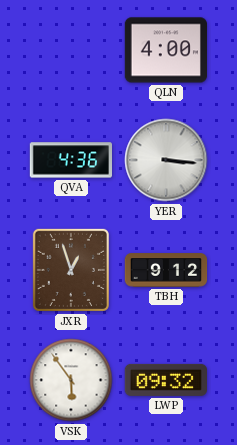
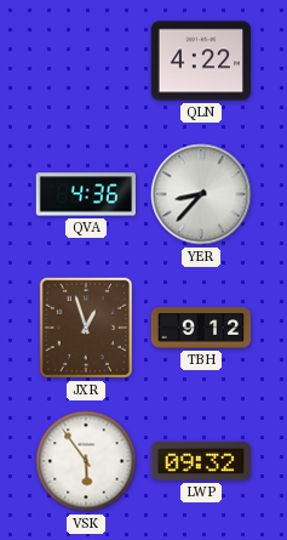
QLN: 4:00 -> 4:22 (200, 61)
YER: 3:16 -> 8:37 (201, 194)
